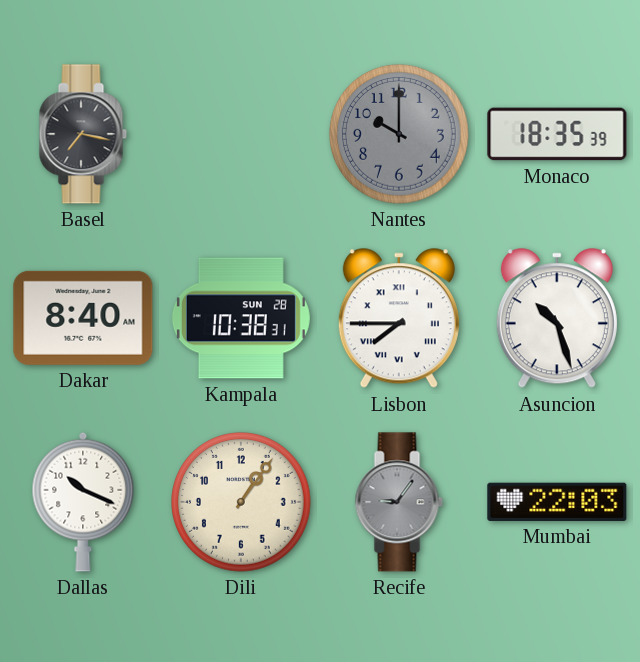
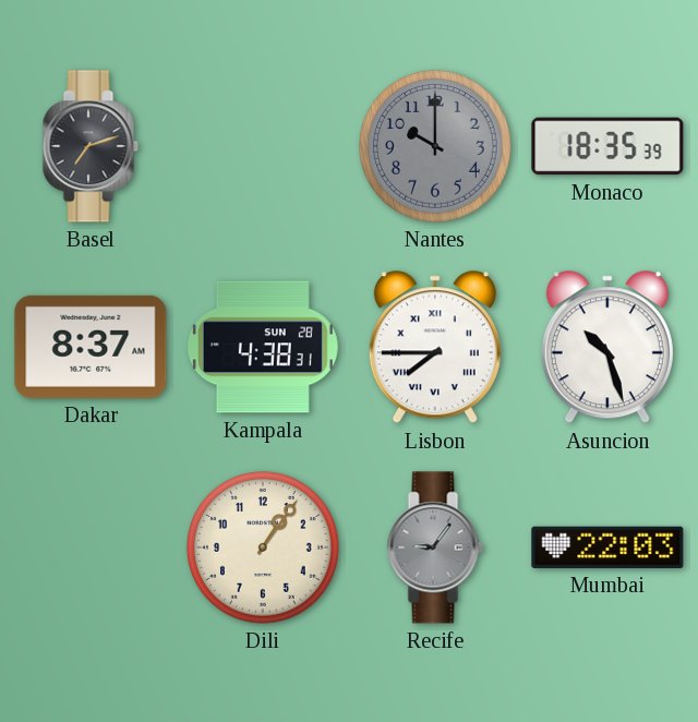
Basel: 7:17 -> 7:12 (91, 146)
Dakar: 8:40 -> 8:37 (91, 347)
Kampala: 10:38 -> 4:38 (263, 347)
Dallas: 10:19 -> none (83, 502)
